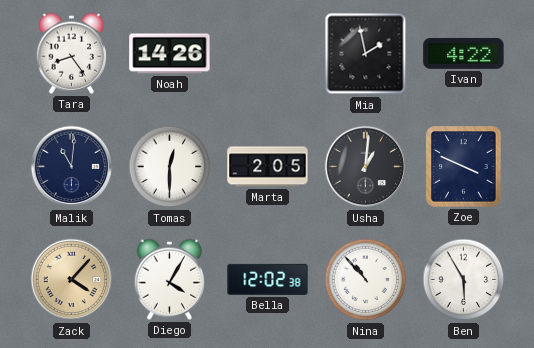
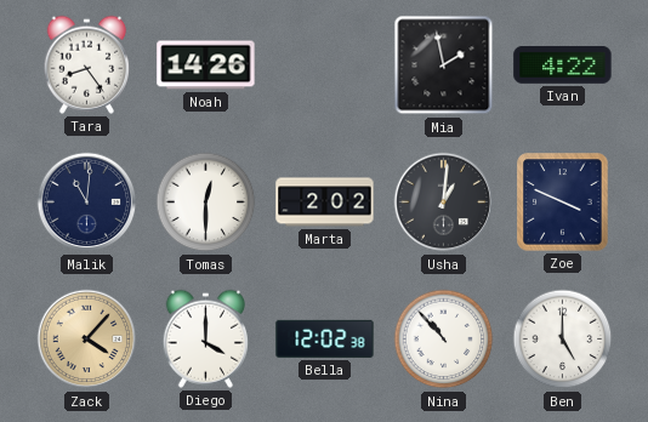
Marta: 2:05 -> 2:02 (325, 203)
Diego: 4:05 -> 4:00 (206, 338)
Ben: 5:55 -> 5:00 (563, 340)
